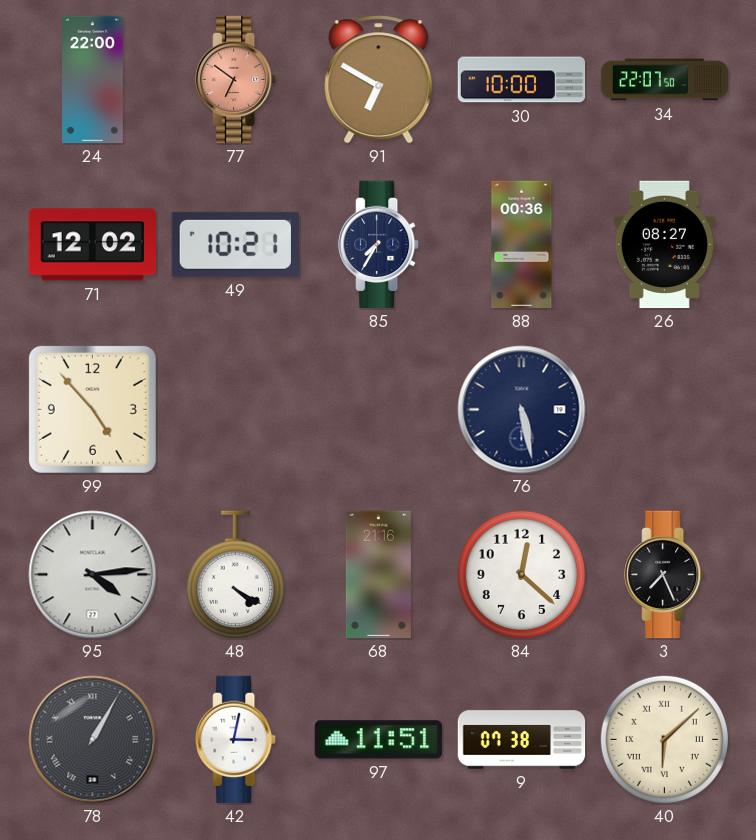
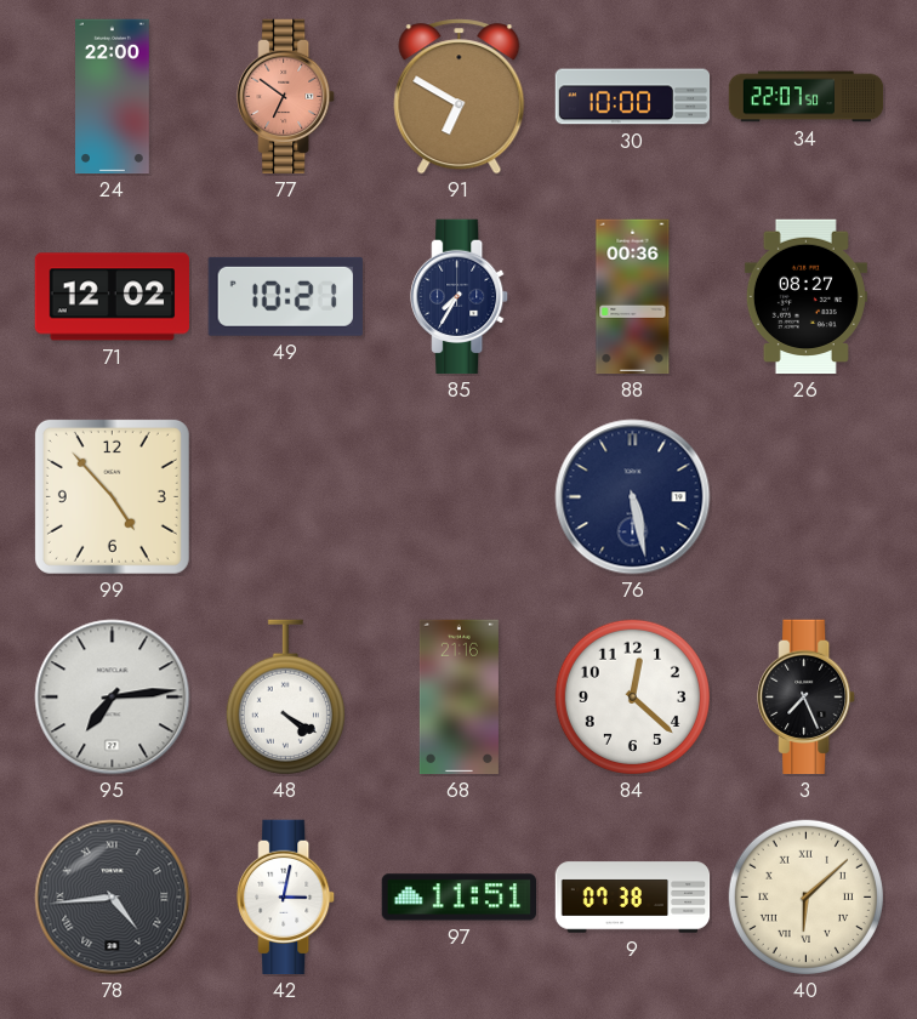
95: 4:14 -> 7:14 (113, 698)
78: 1:05 -> 4:44 (113, 898)
